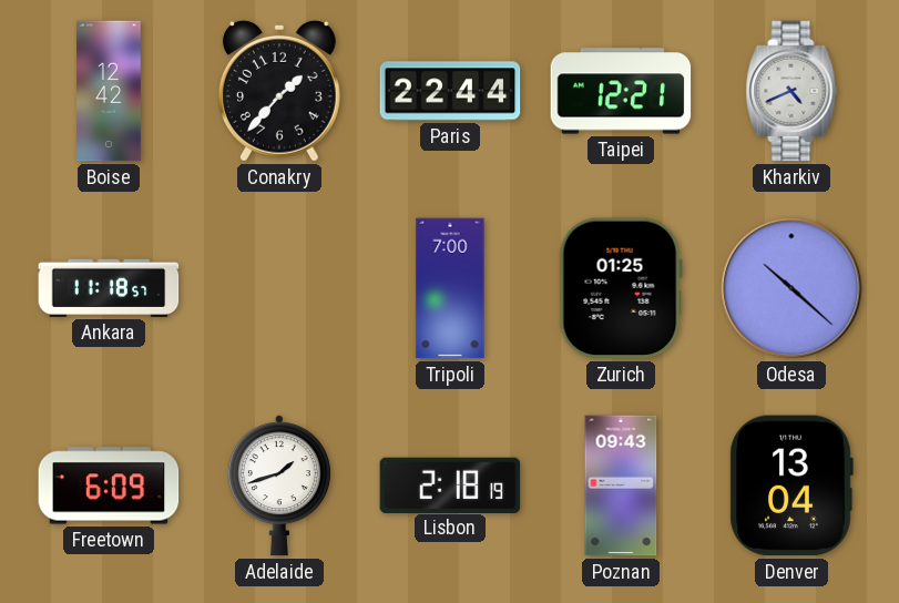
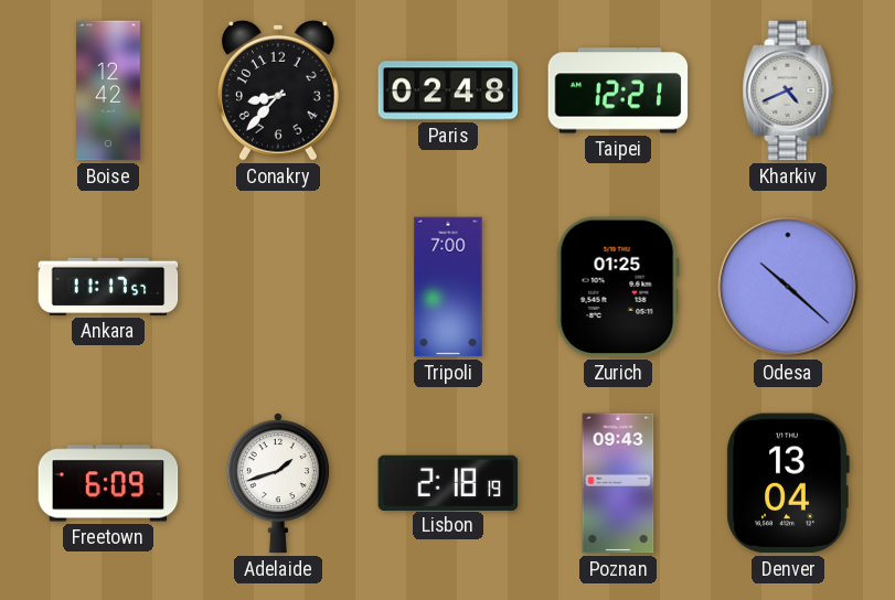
Conakry: 1:37 -> 8:37 (278, 90)
Paris: 22:44 -> 02:48 (448, 90)
Ankara: 11:18 -> 11:17 (108, 287)
